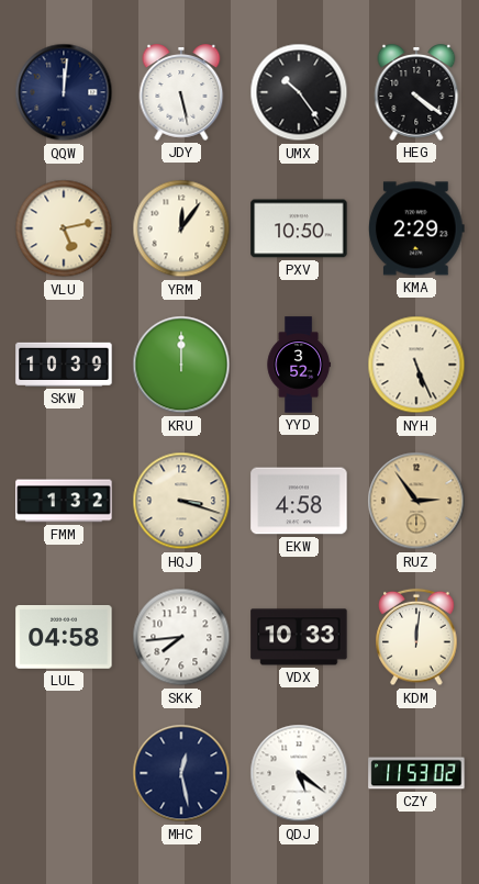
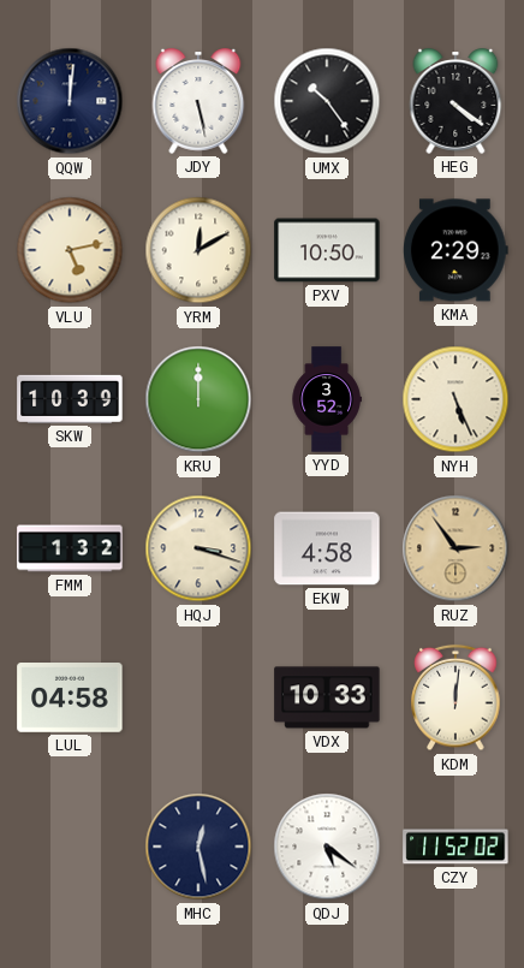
YRM: 12:06 -> 12:10 (198, 250)
SKK: 7:44 -> none (181, 637)
CZY: 11:53 -> 11:52 (455, 847)
